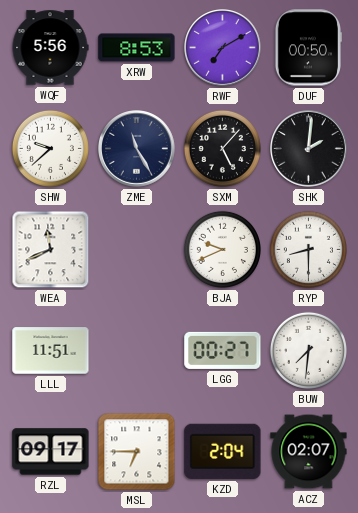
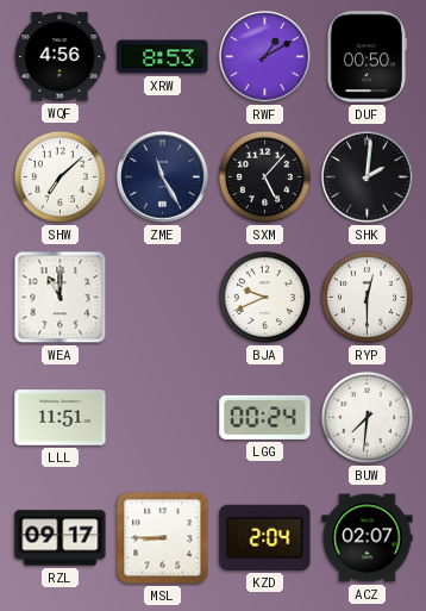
WQF: 5:56 -> 4:56 (59, 57)
RWF: 7:10 -> 1:10 (265, 57)
SHW: 9:38 -> 7:08 (59, 176)
WEA: 11:41 -> 11:00 (61, 298)
RYP: 8:30 -> 12:30 (367, 297)
LGG: 00:27 -> 00:24 (265, 417)
MSL: 6:45 -> 8:45 (163, 538)
